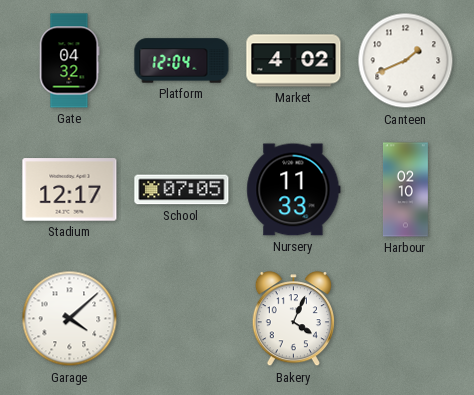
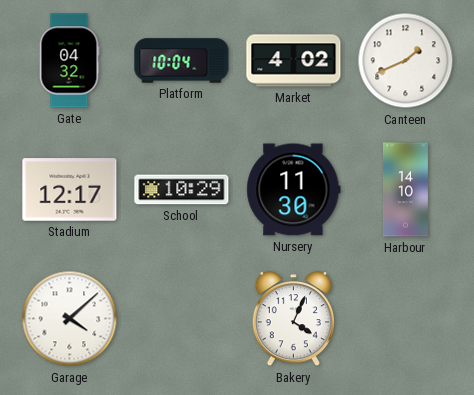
Platform: 12:04 -> 10:04 (182, 61)
School: 07:05 -> 10:29 (182, 190)
Nursery: 11:33 -> 11:30 (294, 190)
Harbour: 02:10 -> 14:10 (405, 190)
